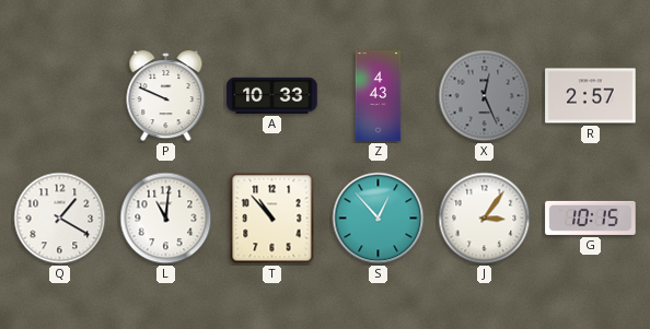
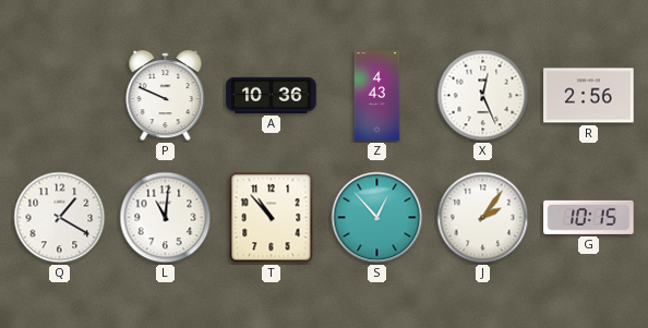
A: 10:33 -> 10:36 (272, 95)
X dial: grey -> white (483, 96)
R: 2:57 -> 2:56 (589, 96)
J: 3:06 -> 2:06 (483, 218)
